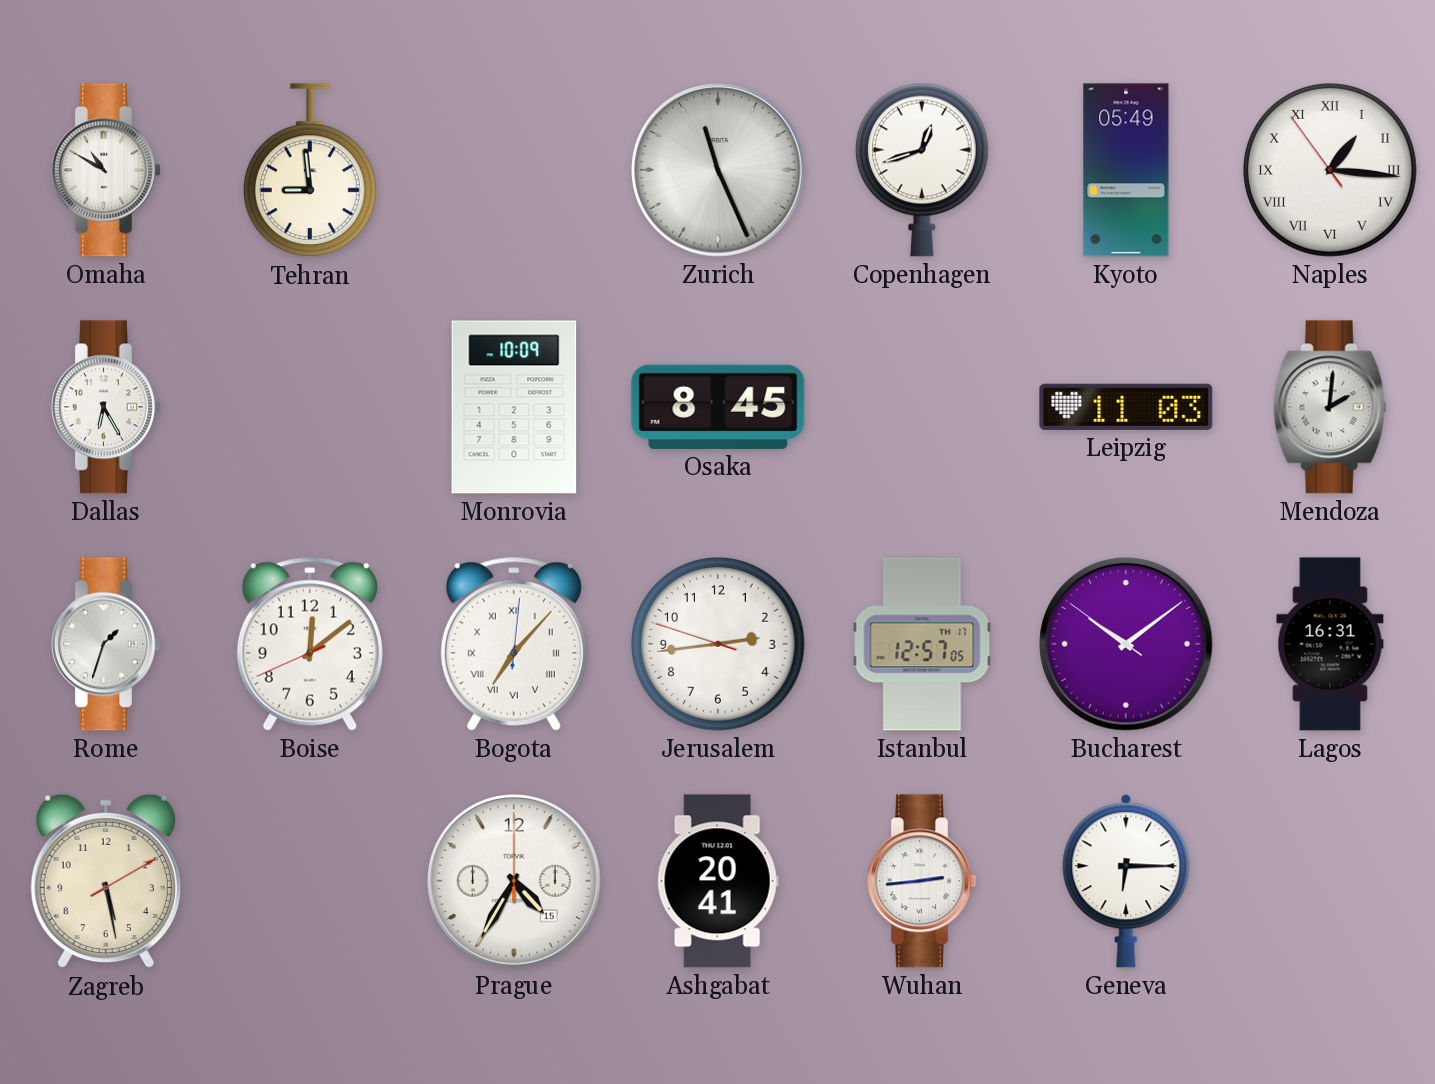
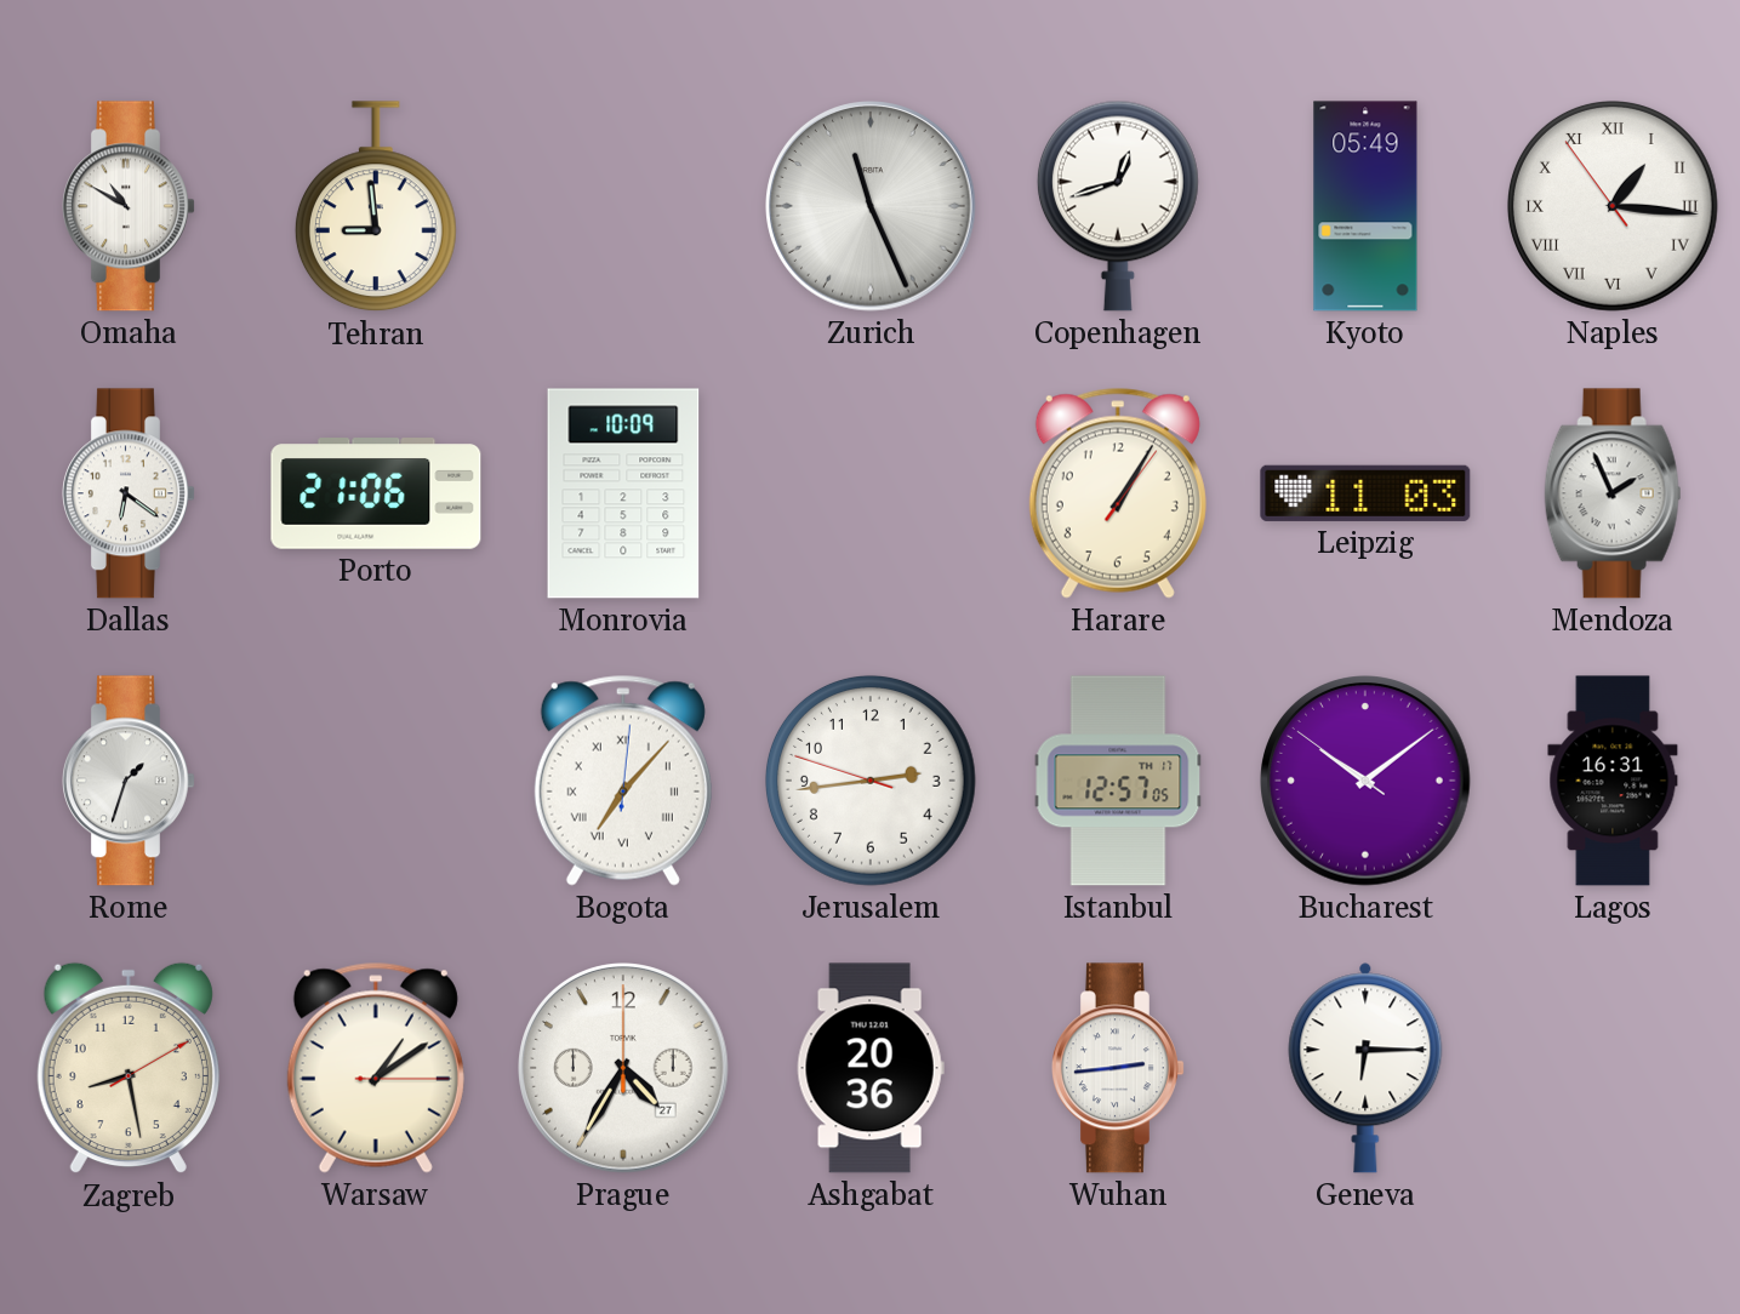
Dallas: 6:25 -> 6:21 (130, 493)
Porto: none -> 21:06 (376, 493)
Osaka: 8:45 -> none (718, 407)
Harare: none -> 1:05 (1118, 493)
Mendoza: 2:01 -> 1:56 (1613, 493)
Boise: 12:08 -> none (310, 644)
Zagreb: 5:28 -> 8:28 (129, 1068)
Warsaw: none -> 1:09 (376, 1068)
Prague date: 15 -> 27 (623, 1068)
Ashgabat: 20:41 -> 20:36 (871, 1068)
